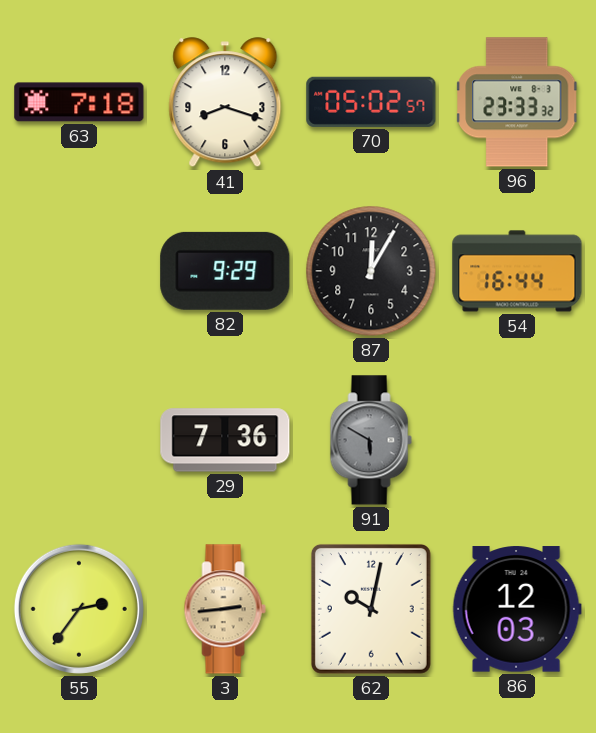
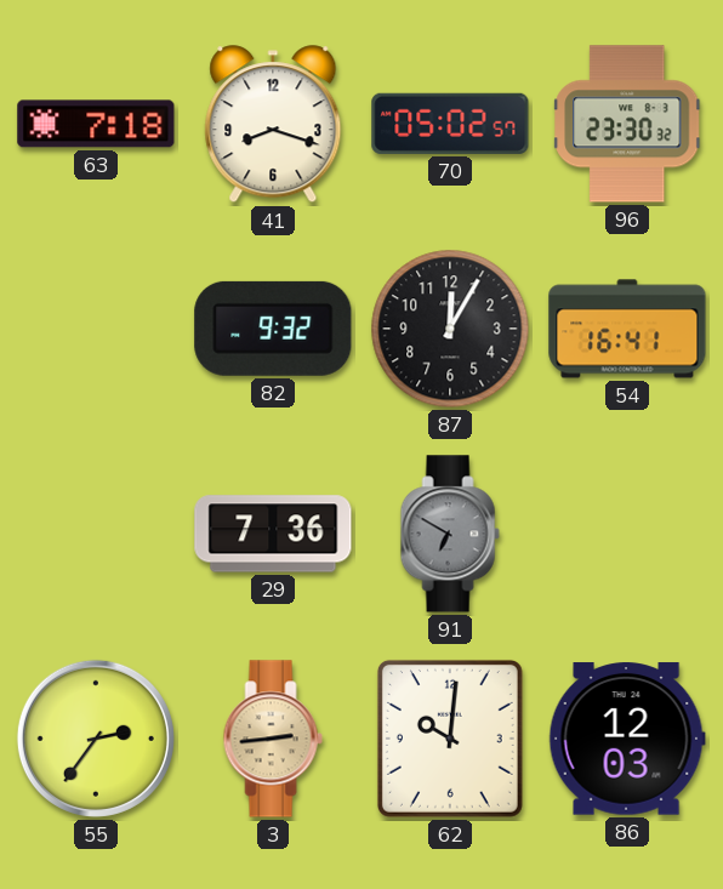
96: 23:33 -> 23:30 (628, 124)
82: 9:29 -> 9:32 (273, 329)
54: 16:44 -> 16:41 (627, 329)
91: 5:50 -> 6:50 (450, 534)
62: 10:02 -> 10:01 (450, 739)
